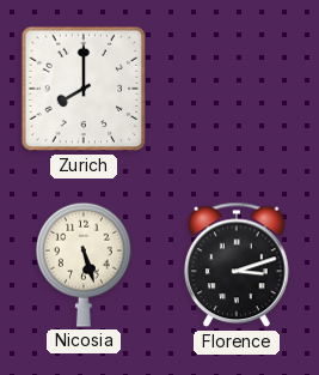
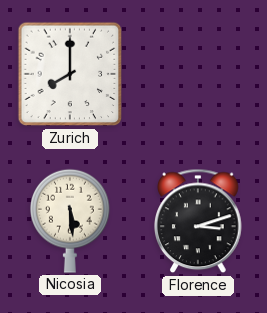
Nicosia: 5:27 -> 5:29 (71, 221)
